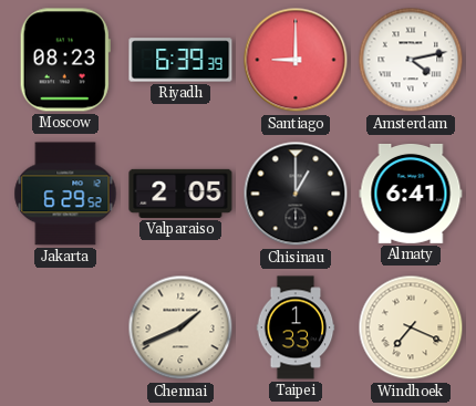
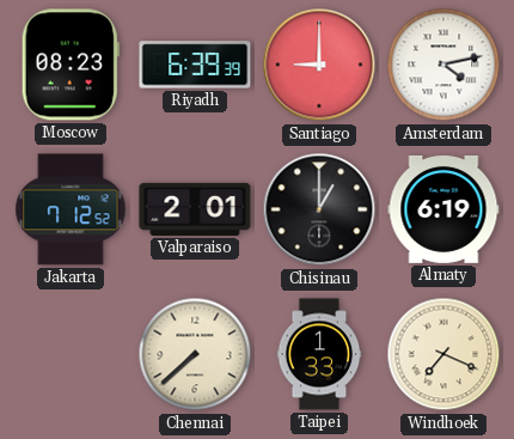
Jakarta: 6:29 -> 7:12 (71, 209)
Valparaiso: 2:05 -> 2:01 (195, 209)
Almaty: 6:41 -> 6:19 (443, 209)
Chennai: 1:41 -> 7:38 (195, 354)
